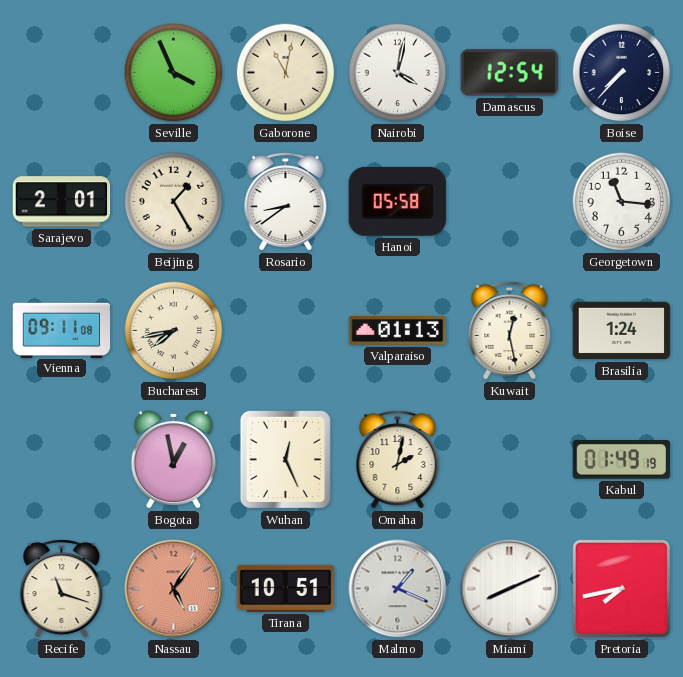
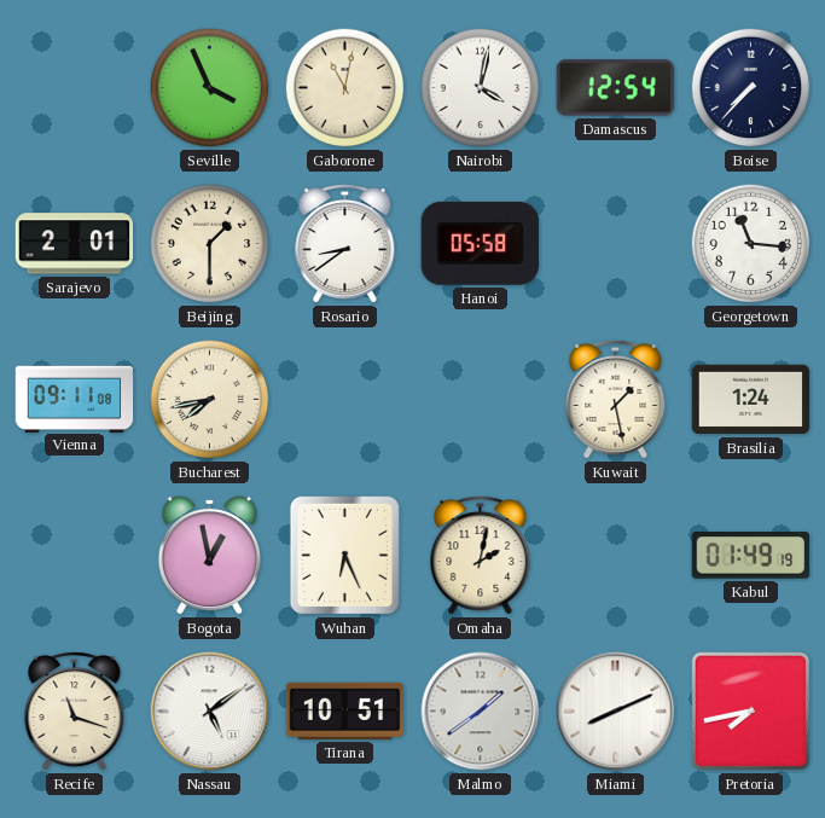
Beijing: 1:25 -> 1:30 (210, 244)
Valparaiso: 01:13 -> none (398, 331)
Kuwait: 12:28 -> 1:28 (616, 400)
Wuhan: 12:26 -> 6:26 (344, 555)
Nassau: 5:06 -> 5:09 (210, 712)
Nassau dial: salmon -> white (210, 712)
Malmo: 1:19 -> 1:39 (481, 712)
